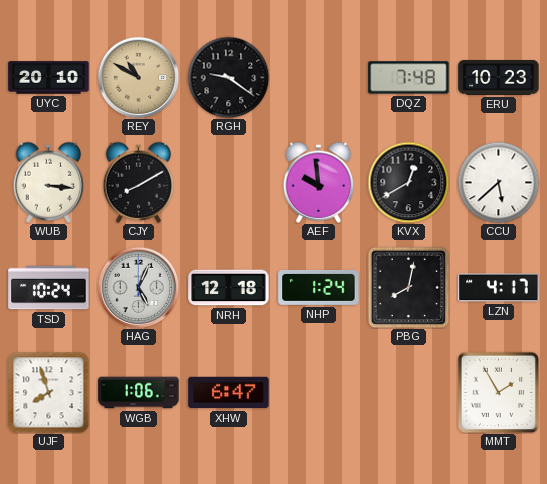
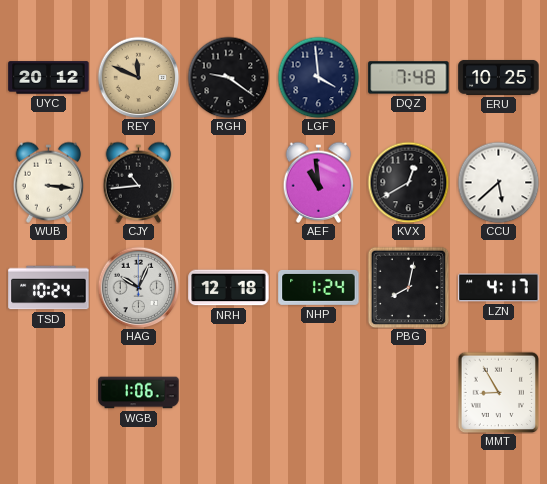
UYC: 20:10 -> 20:12 (49, 78)
REY: 10:50 -> 11:49 (138, 77)
LGF: none -> 3:59 (318, 77)
ERU: 10:23 -> 10:25 (499, 77)
CJY: 8:10 -> 10:44 (139, 182)
AEF: 9:59 -> 10:59 (319, 182)
HAG: 5:04 -> 10:04 (138, 287)
UJF: 7:57 -> none (48, 392)
XHW: 6:47 -> none (229, 393)
MMT: 1:55 -> 8:55 (498, 392)
